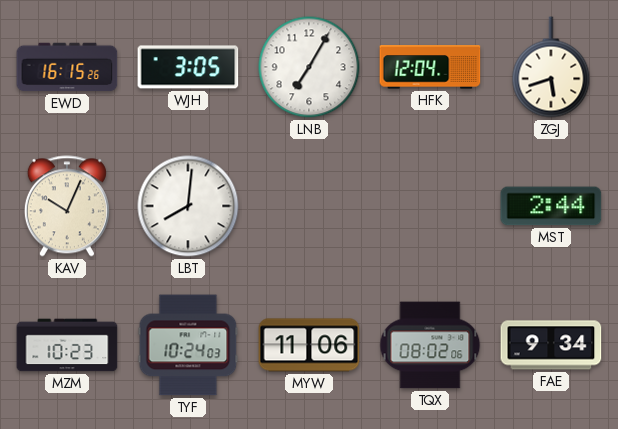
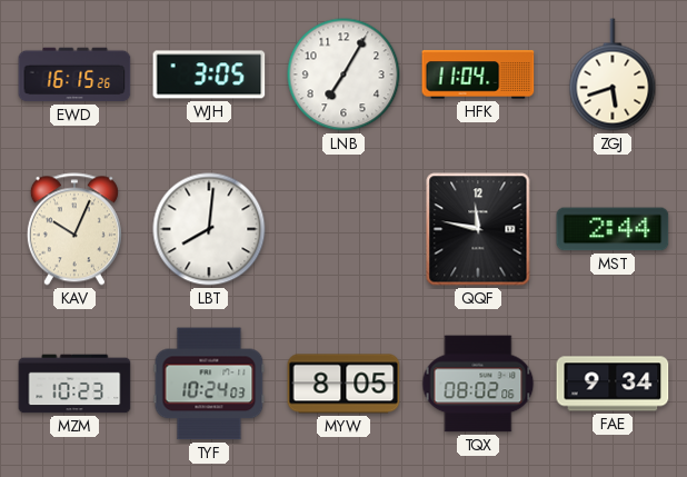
HFK: 12:04 -> 11:04 (478, 74)
QQF: none -> 11:47 (478, 229)
MYW: 11:06 -> 8:05 (343, 384)
